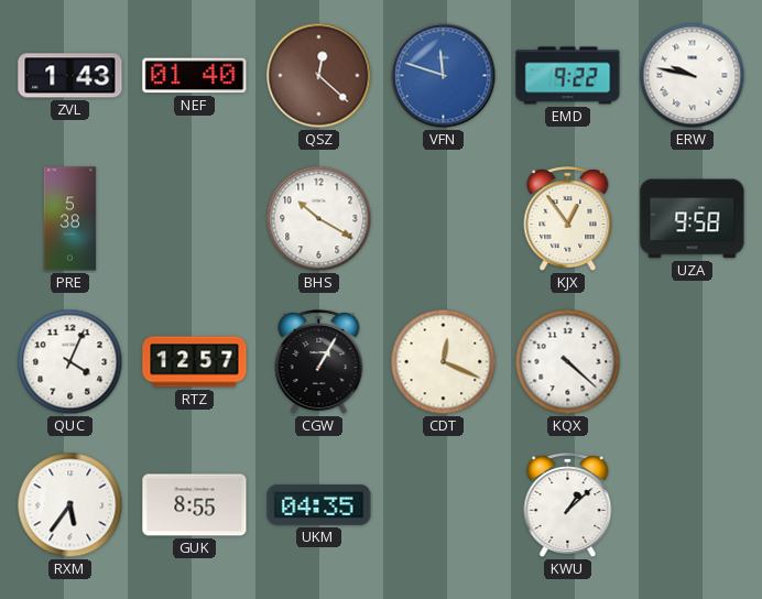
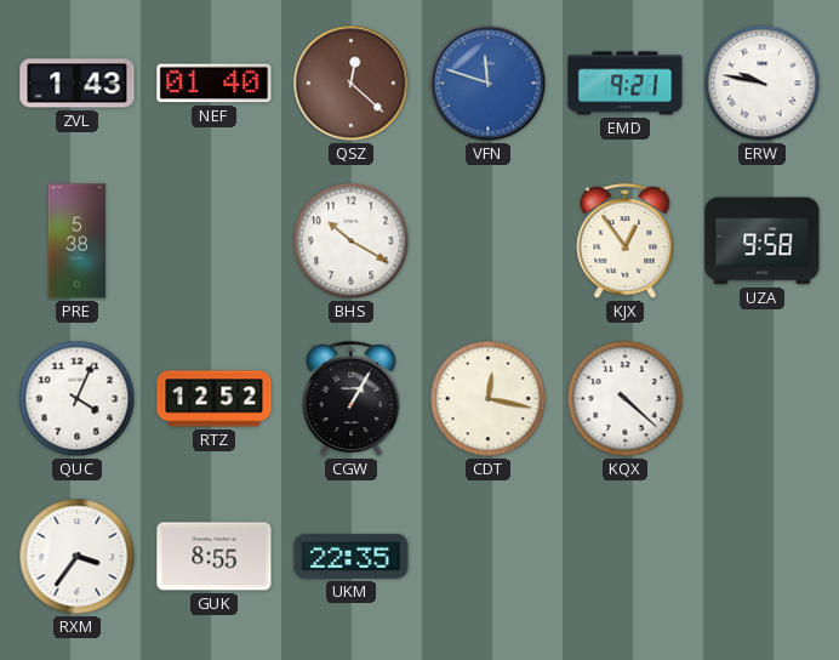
EMD: 9:22 -> 9:21 (626, 84)
RTZ: 12:57 -> 12:52 (215, 399)
CDT: 12:19 -> 12:17 (489, 399)
RXM: 5:36 -> 3:36 (78, 557)
UKM: 04:35 -> 22:35 (352, 556)
KWU: 1:08 -> none (568, 505)
